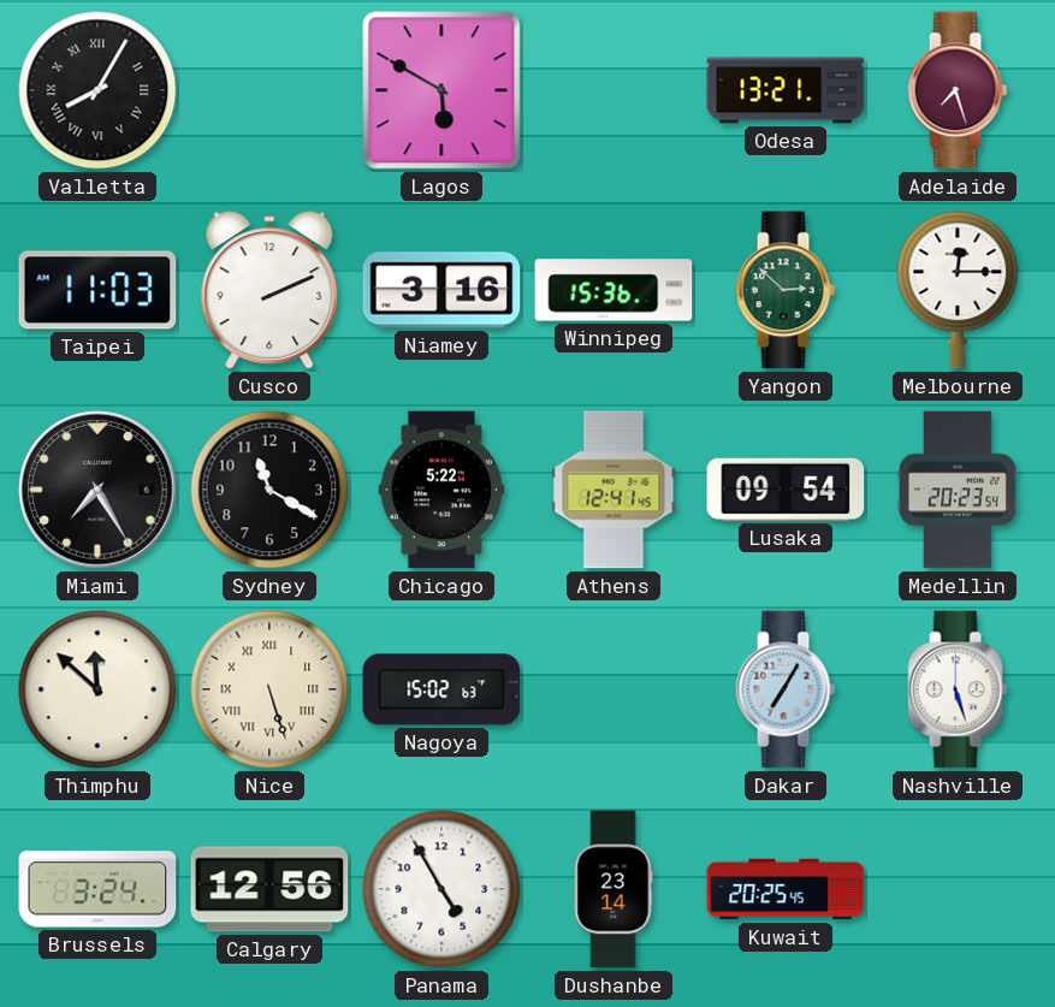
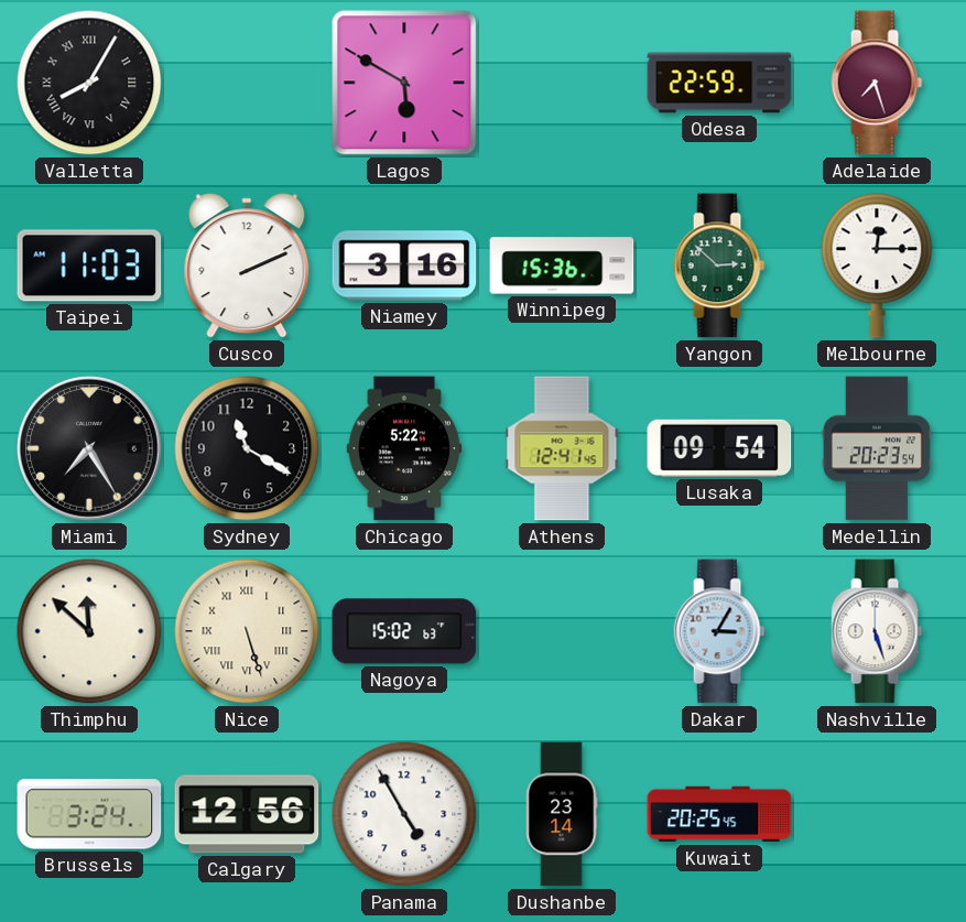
Odesa: 13:21 -> 22:59 (719, 83)
Dakar: 7:05 -> 3:05 (719, 631)
